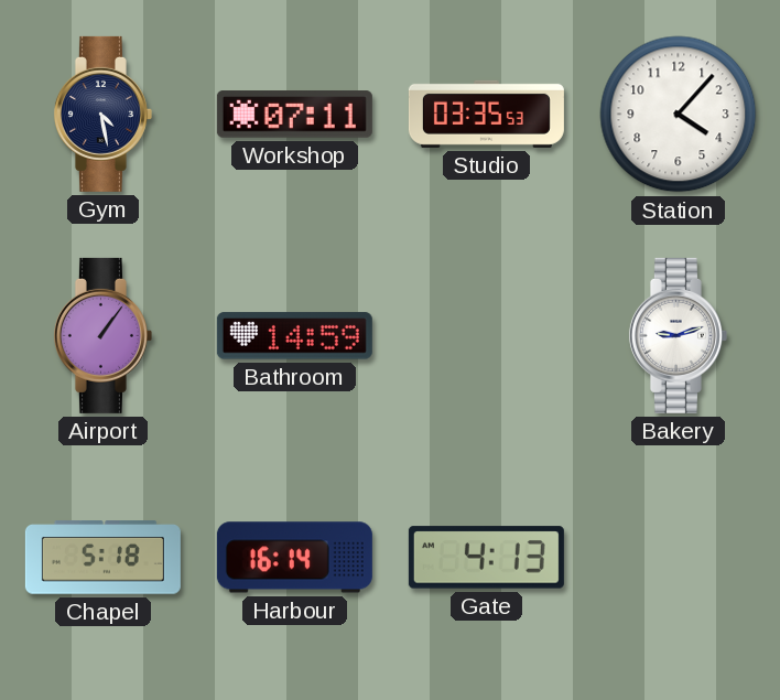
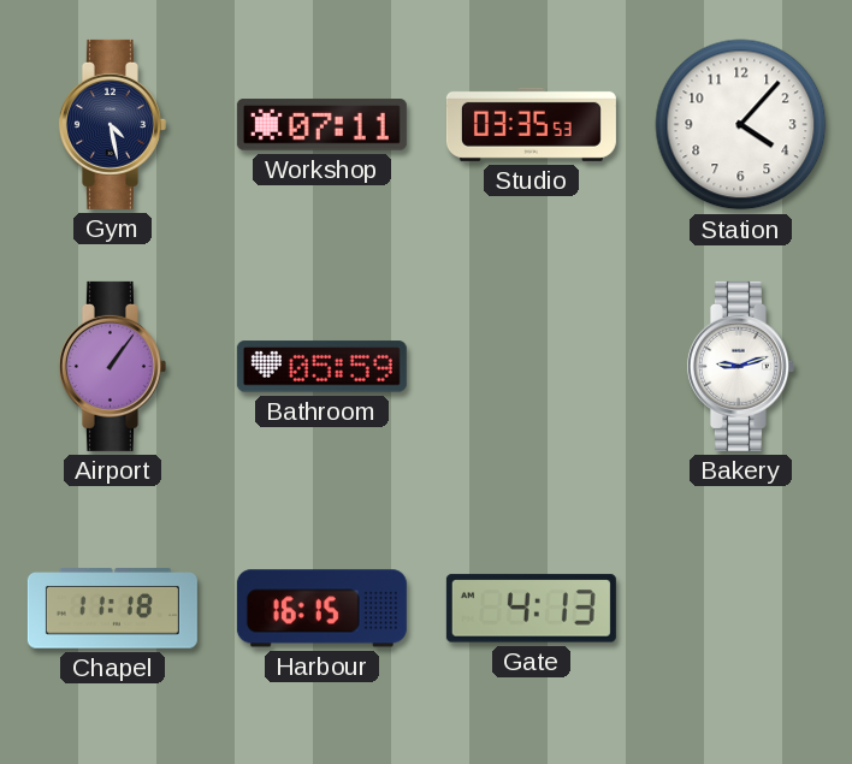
Bathroom: 14:59 -> 05:59 (321, 367)
Chapel: 5:18 -> 11:18 (112, 609)
Harbour: 16:14 -> 16:15 (321, 609)
